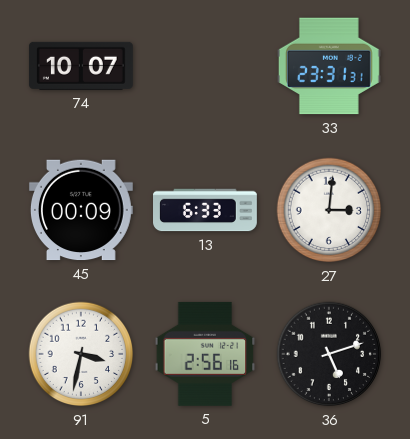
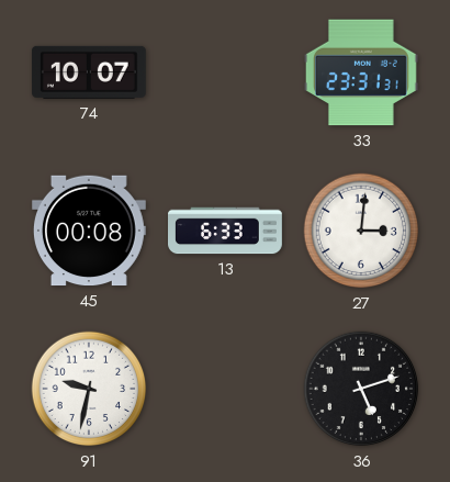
45: 00:09 -> 00:08 (89, 231)
91: 3:32 -> 9:32 (89, 389)
5: 2:56 -> none (205, 354)
